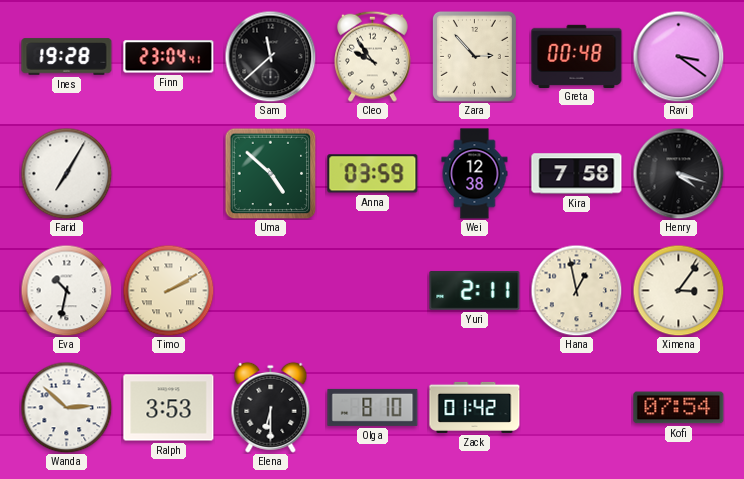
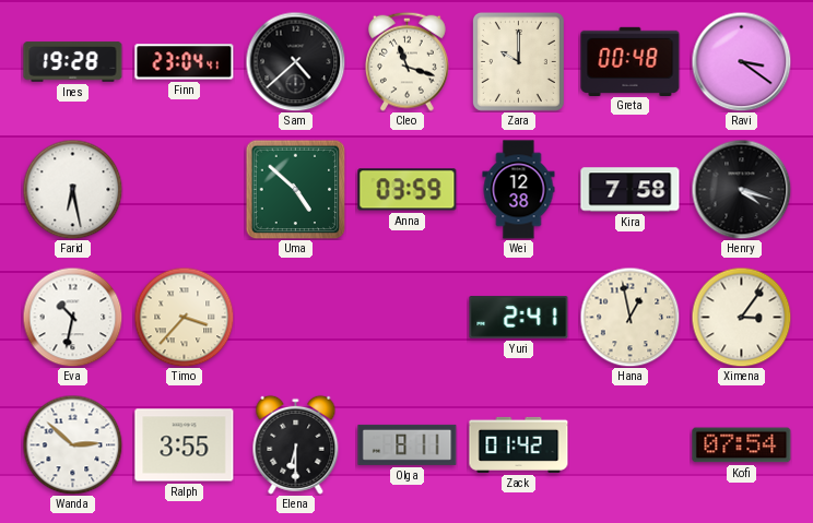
Sam: 11:38 -> 4:38 (295, 61)
Cleo: 9:54 -> 11:18 (408, 61)
Zara: 2:53 -> 10:00 (518, 61)
Farid: 7:05 -> 6:28 (72, 189)
Timo: 2:10 -> 3:37 (184, 317)
Yuri: 2:11 -> 2:41 (519, 318)
Ralph: 3:53 -> 3:55 (185, 445)
Olga: 8:10 -> 8:11 (408, 444)
